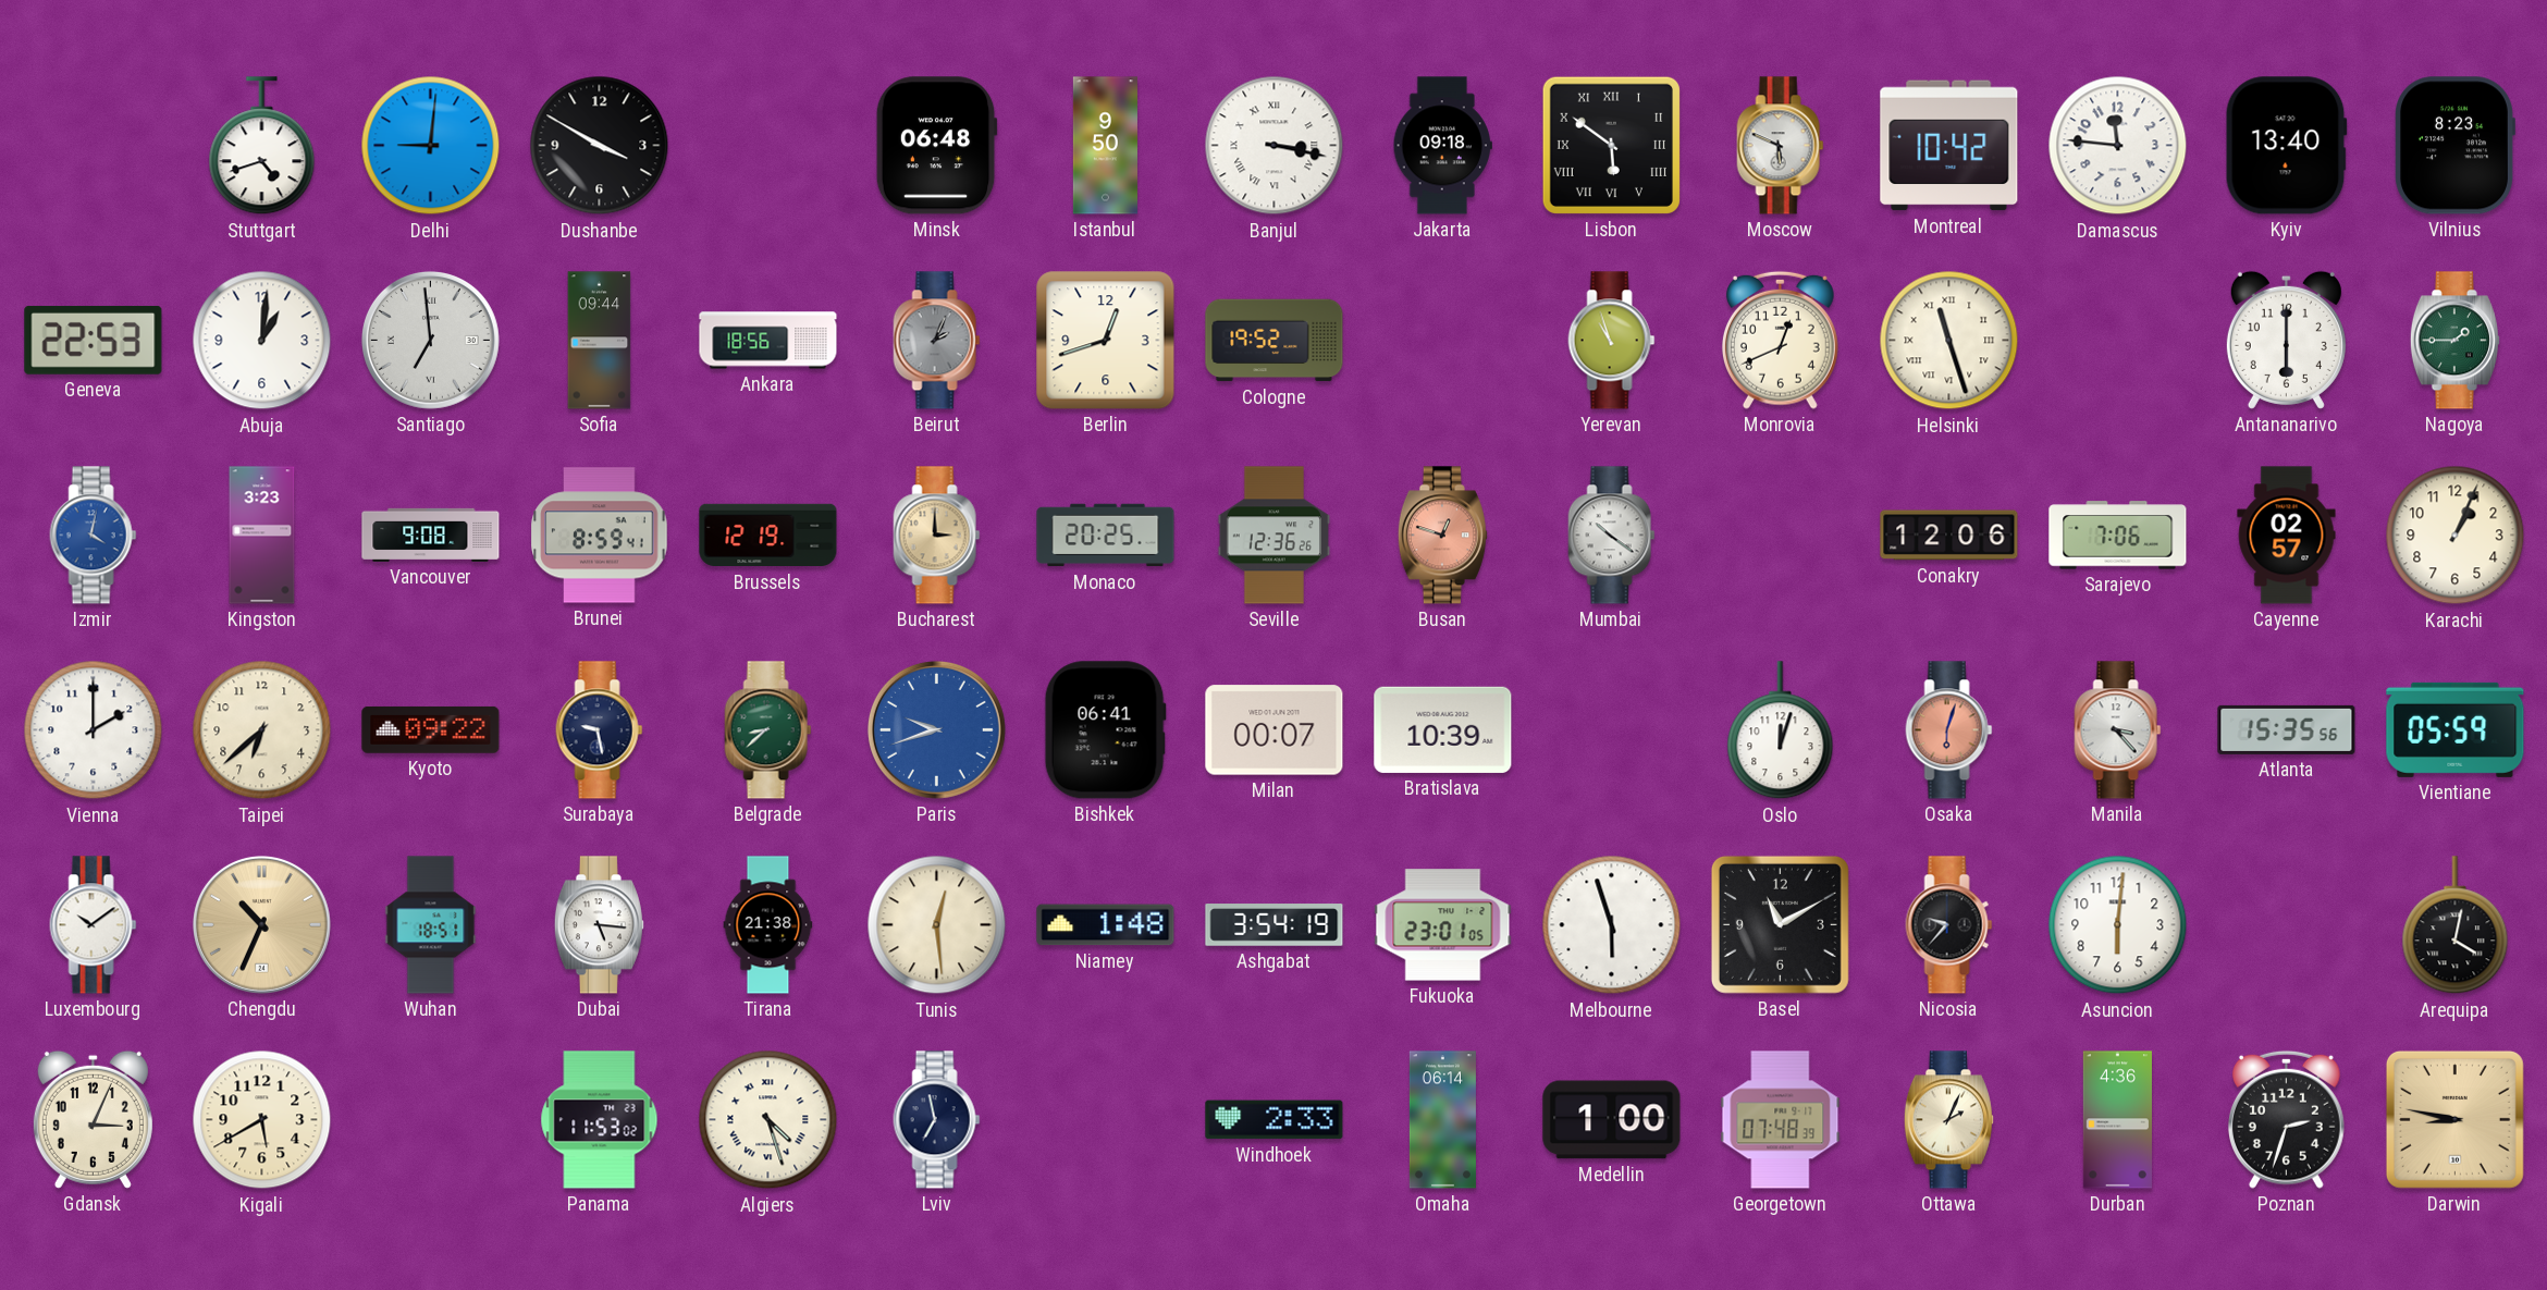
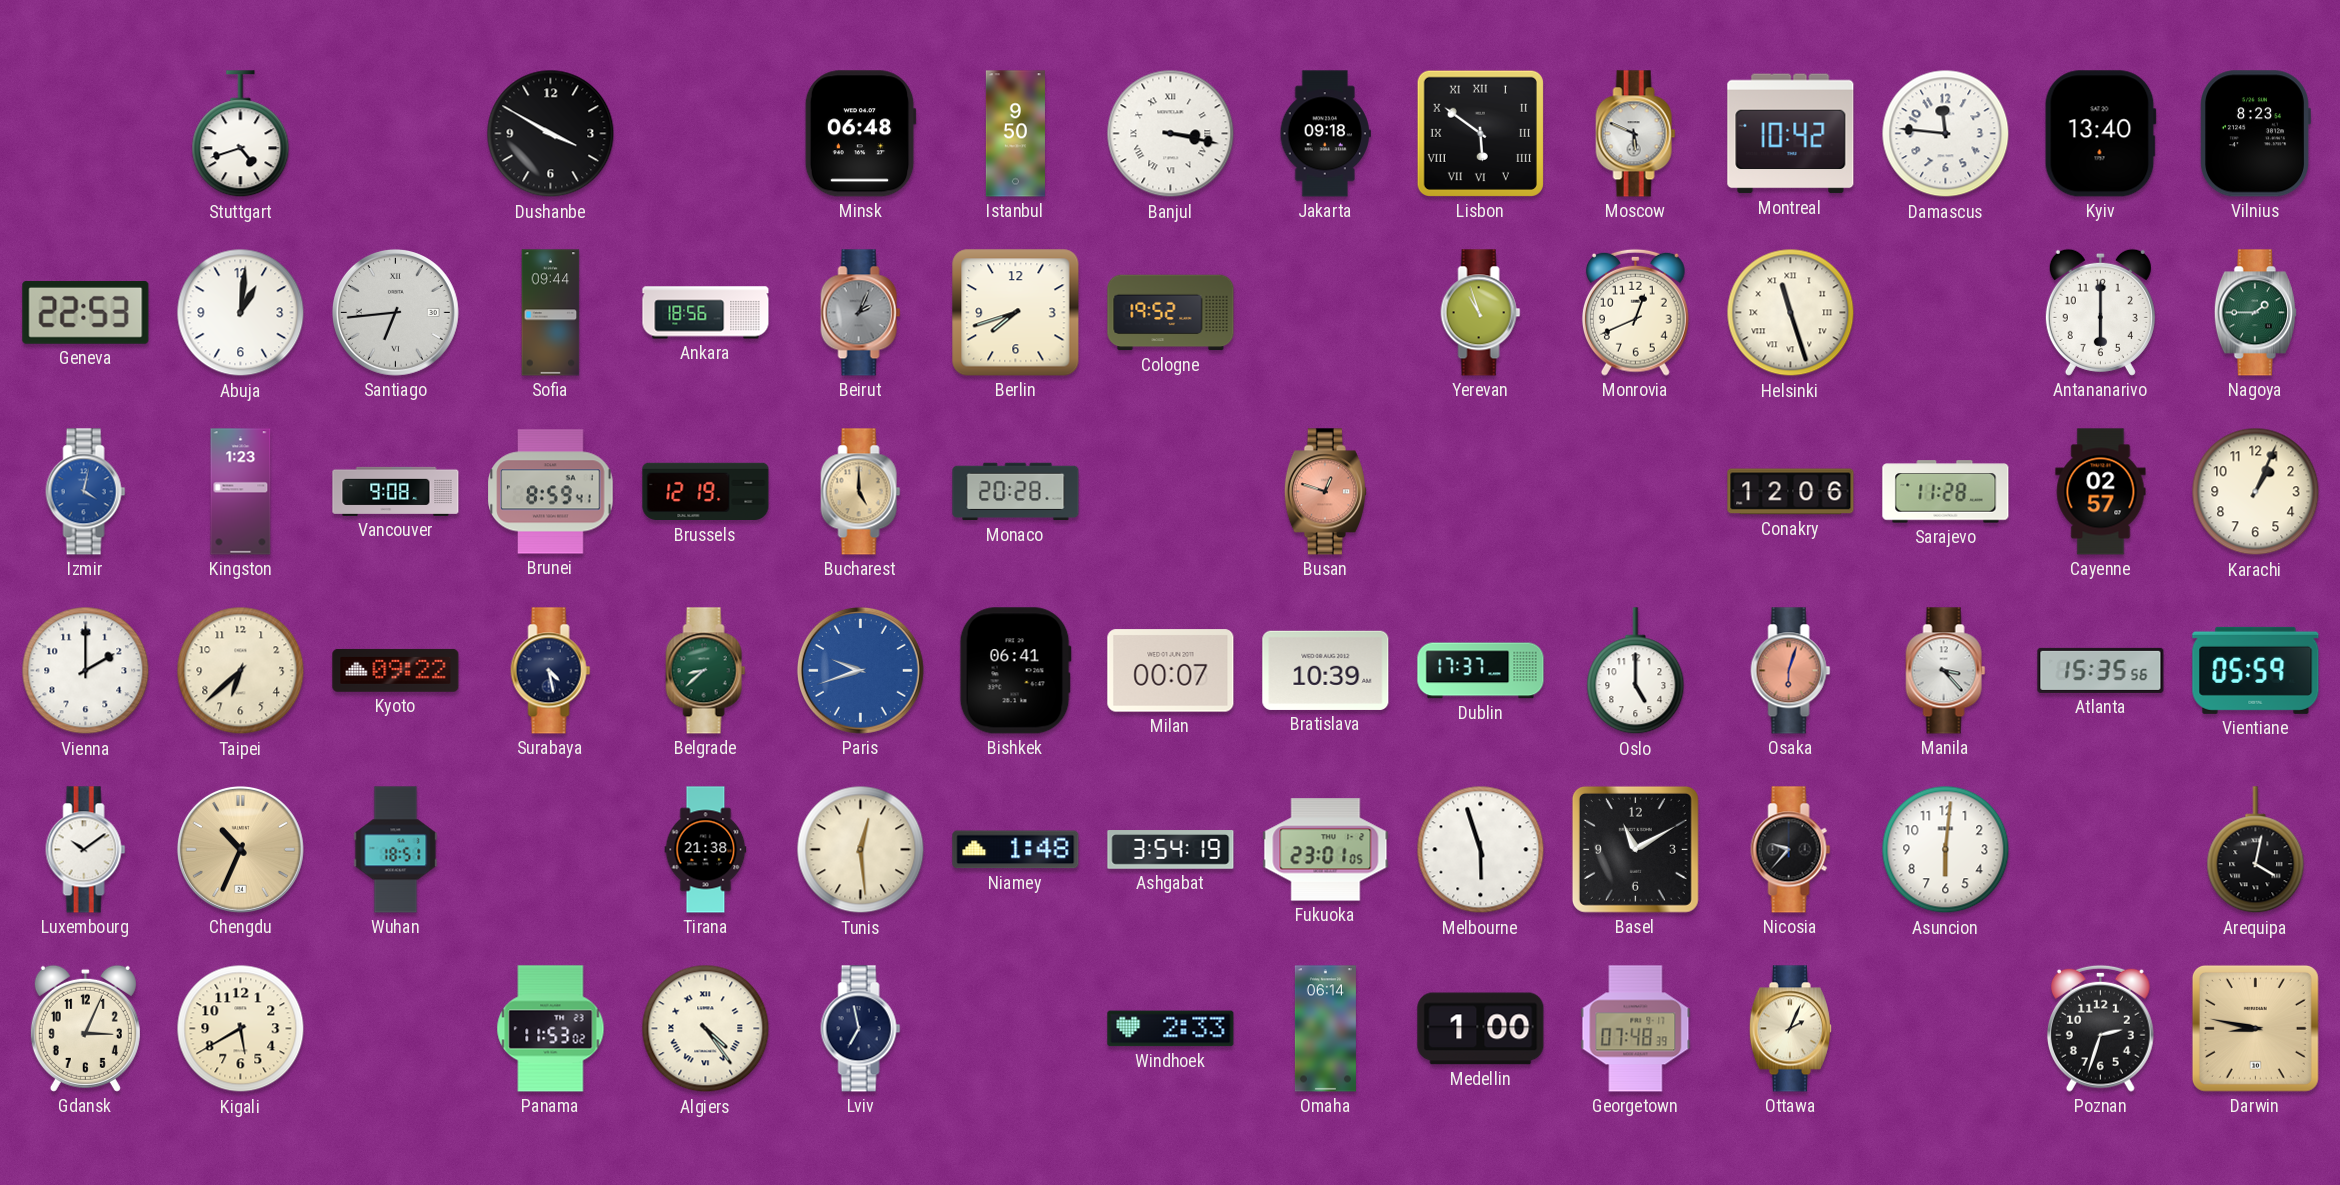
Delhi: 9:01 -> none (431, 146)
Santiago: 6:59 -> 6:44 (395, 312)
Berlin: 12:42 -> 7:42 (1016, 313)
Kingston: 3:23 -> 1:23 (241, 492)
Bucharest: 3:00 -> 5:00 (861, 492)
Monaco: 20:25 -> 20:28 (1016, 492)
Seville: 12:36 -> none (1273, 536)
Mumbai: 10:21 -> none (1612, 536)
Sarajevo: 7:06 -> 11:28 (1946, 492)
Surabaya: 9:28 -> 4:28 (551, 671)
Dublin: none -> 17:37 (1481, 671)
Oslo: 12:03 -> 5:00 (1636, 671)
Dubai: 5:16 -> none (599, 925)
Algiers: 4:27 -> 4:24 (706, 1029)
Durban: 4:36 -> none (2117, 1120)
